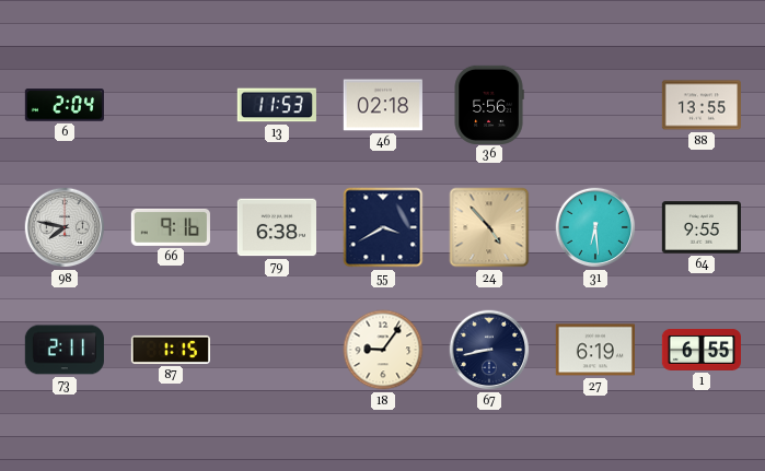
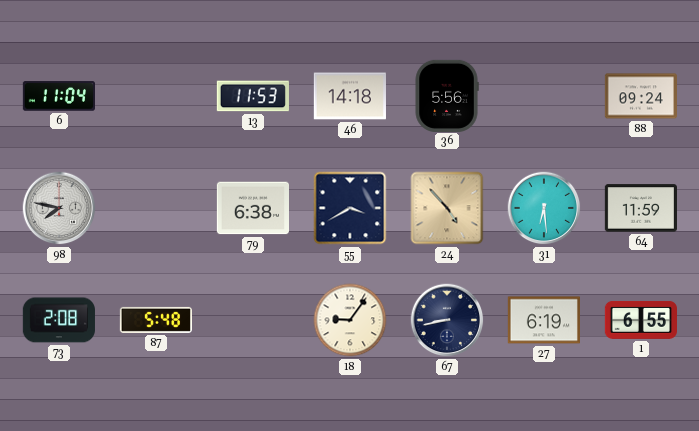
6: 2:04 -> 11:04 (58, 96)
46: 02:18 -> 14:18 (349, 96)
88: 13:55 -> 09:24 (640, 96)
66: 9:16 -> none (171, 227)
64: 9:55 -> 11:59 (640, 208)
73: 2:11 -> 2:08 (58, 320)
87: 1:15 -> 5:48 (155, 320)
